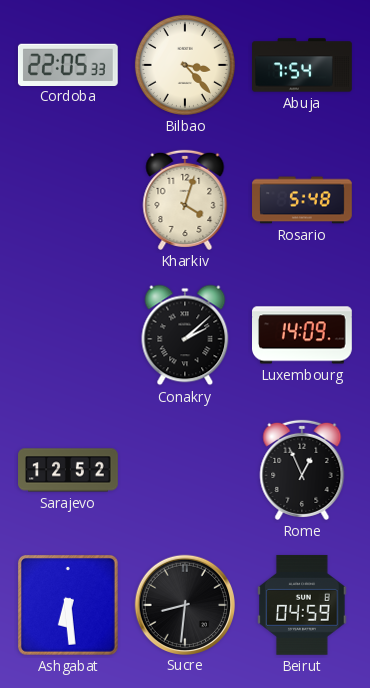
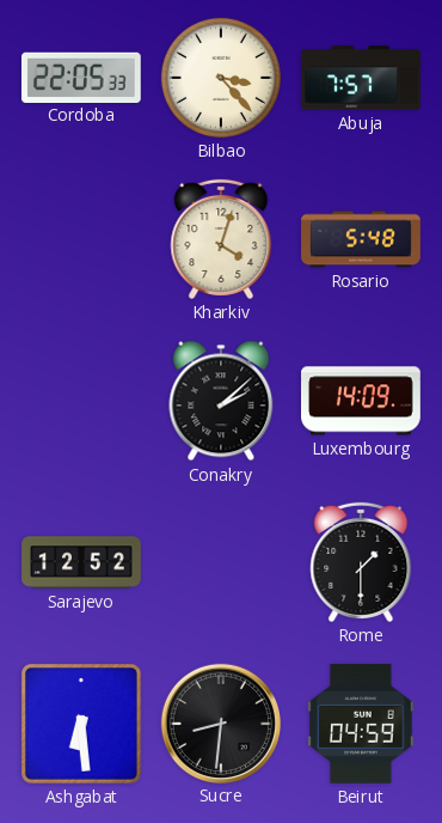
Abuja: 7:54 -> 7:57 (361, 78)
Rome: 12:56 -> 1:30 (361, 562)
